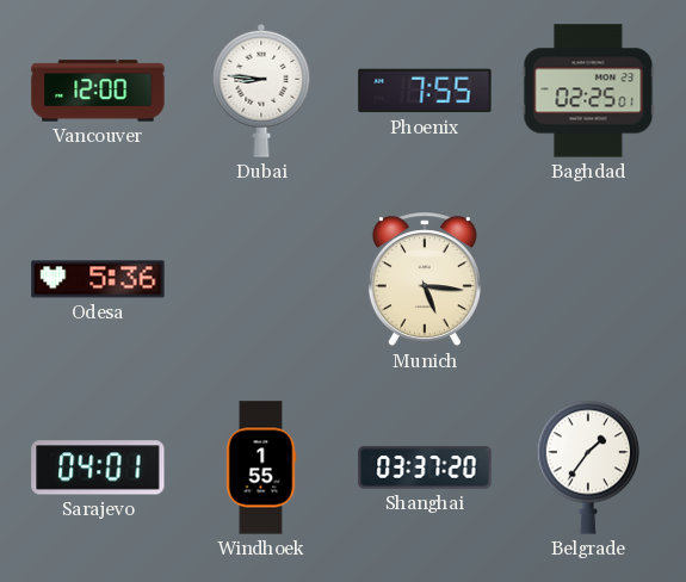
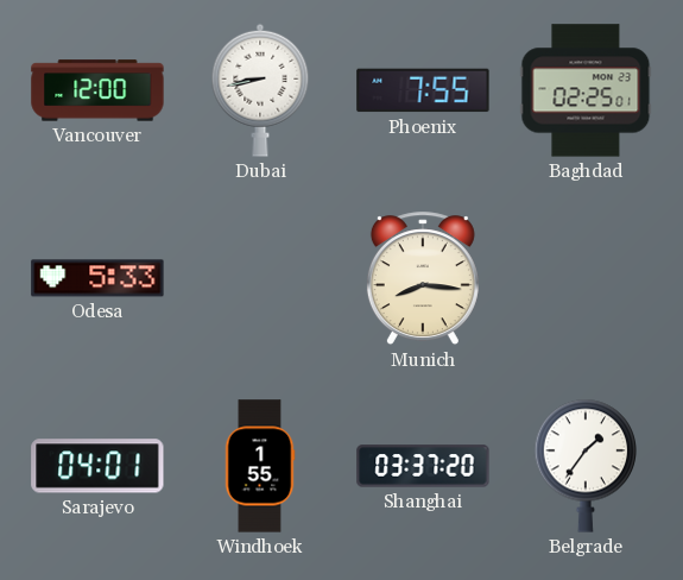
Dubai: 8:46 -> 8:43 (260, 90)
Odesa: 5:36 -> 5:33 (97, 278)
Munich: 5:16 -> 8:16 (423, 279)
